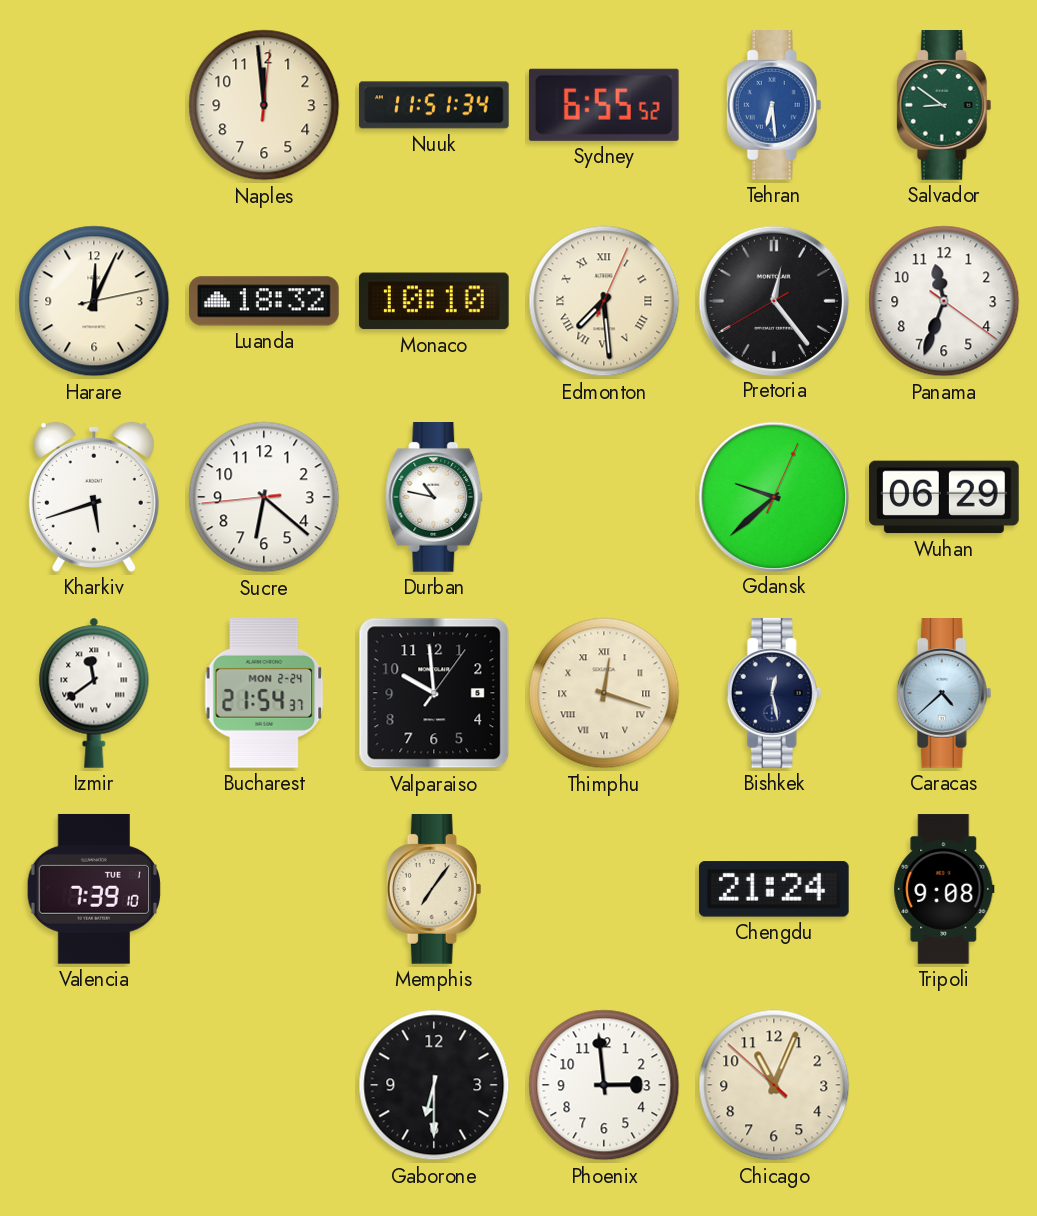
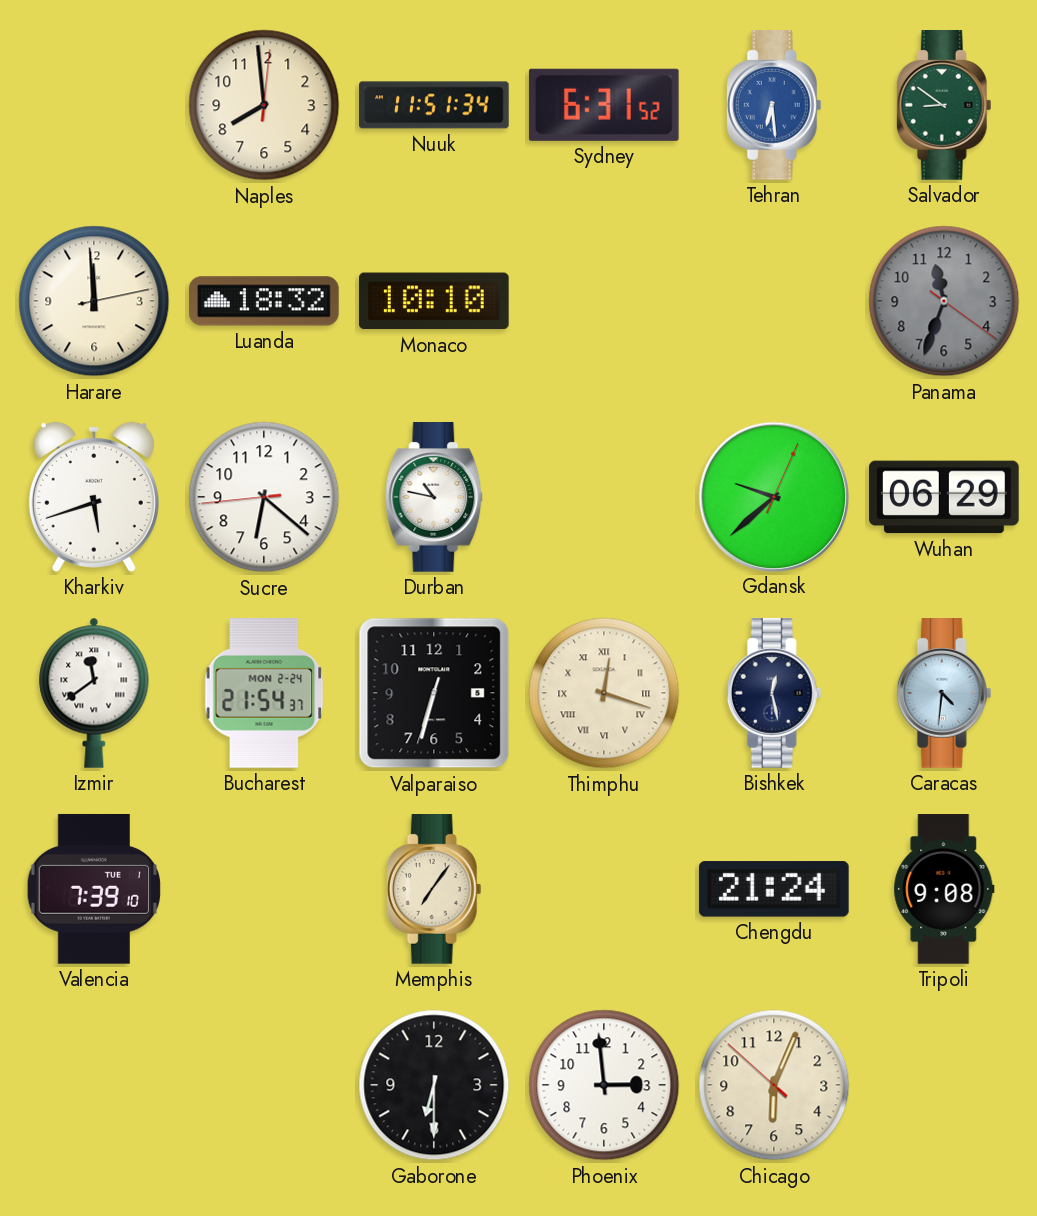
Naples: 11:59 -> 7:59 (264, 105)
Sydney: 6:55 -> 6:31 (604, 105)
Harare: 12:04 -> 11:59 (94, 301)
Edmonton: 7:29 -> none (604, 301)
Pretoria: 12:23 -> none (773, 300)
Panama dial: white -> grey (944, 301)
Valparaiso: 9:59 -> 6:32 (434, 693)
Caracas: 4:38 -> 4:31 (944, 694)
Chicago: 11:03 -> 6:03 (774, 1085)
